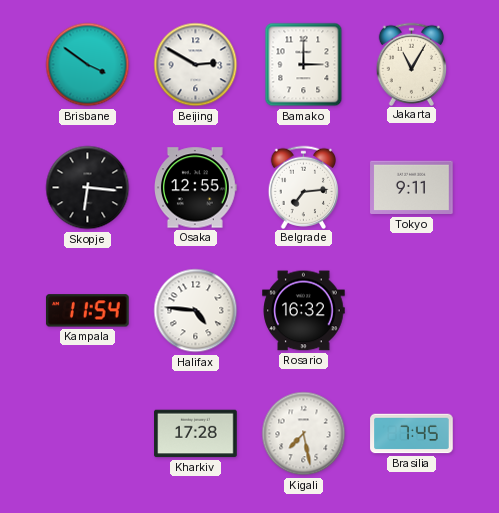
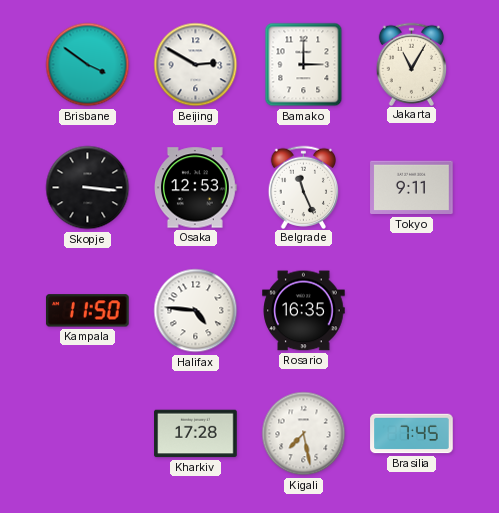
Skopje: 6:16 -> 3:16 (88, 188)
Osaka: 12:55 -> 12:53 (196, 188)
Belgrade: 7:14 -> 11:26 (304, 187)
Kampala: 11:54 -> 11:50 (87, 311)
Rosario: 16:32 -> 16:35 (304, 311)
